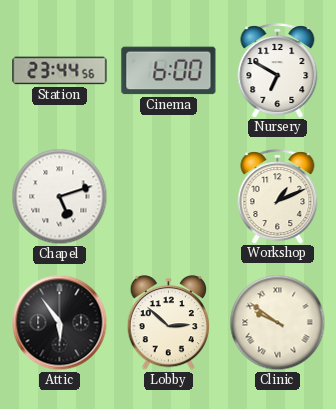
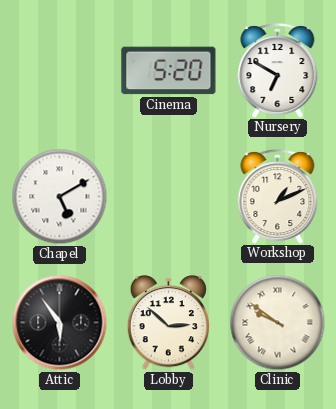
Station: 23:44 -> none (60, 71)
Cinema: 6:00 -> 5:20 (169, 71)
Chapel: 5:12 -> 5:10 (60, 197)
